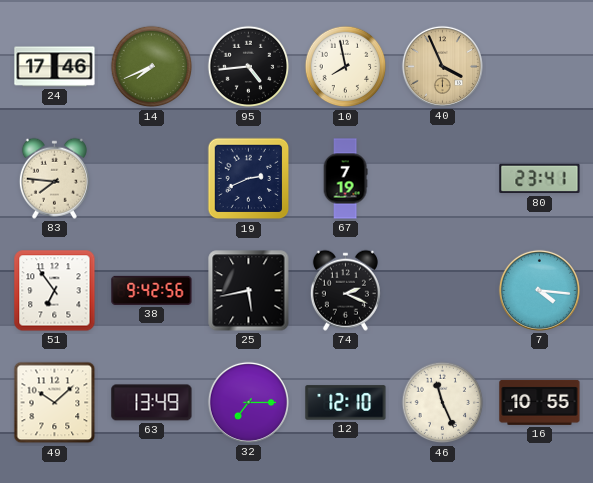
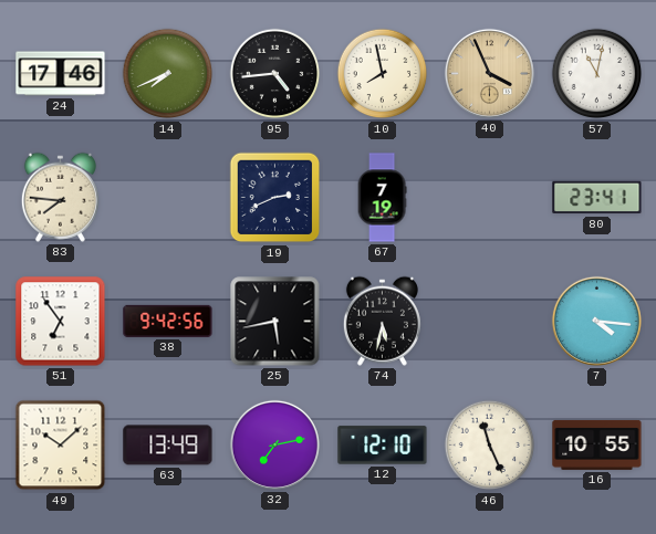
57: none -> 11:02 (597, 74)
74: 2:19 -> 5:32 (382, 321)
32: 7:15 -> 7:13 (274, 444)
